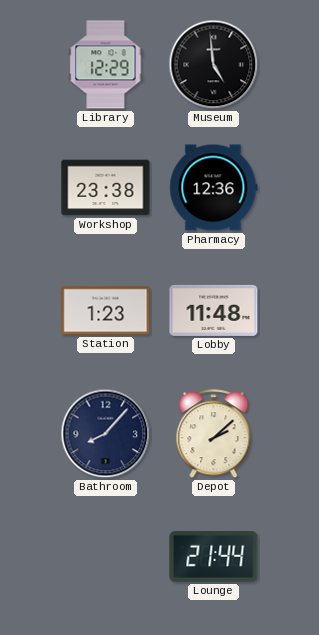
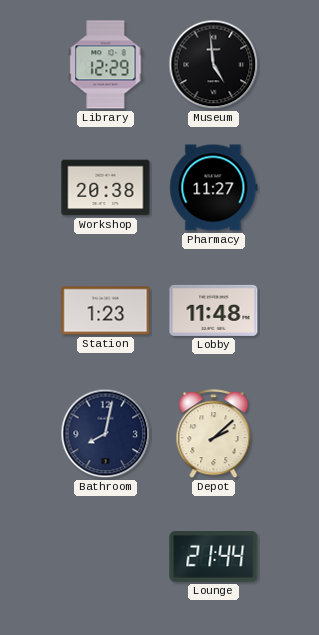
Workshop: 23:38 -> 20:38 (106, 188)
Pharmacy: 12:36 -> 11:27 (214, 188)
Bathroom: 8:07 -> 8:02 (106, 434)
